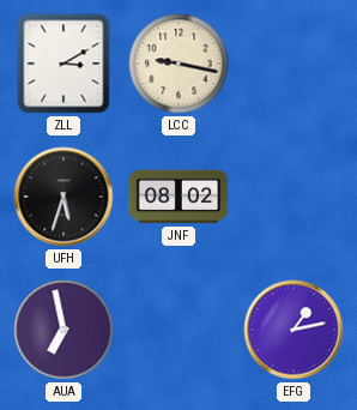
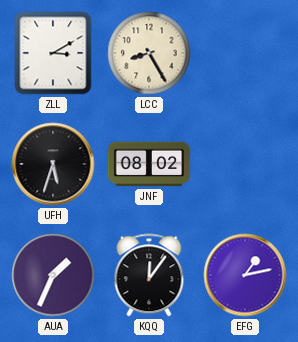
LCC: 9:17 -> 8:25 (149, 53)
AUA: 6:58 -> 1:34 (53, 275)
KQQ: none -> 12:06 (149, 275)
